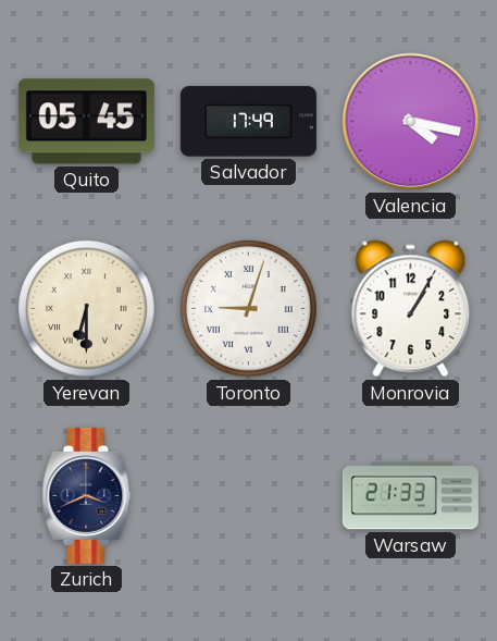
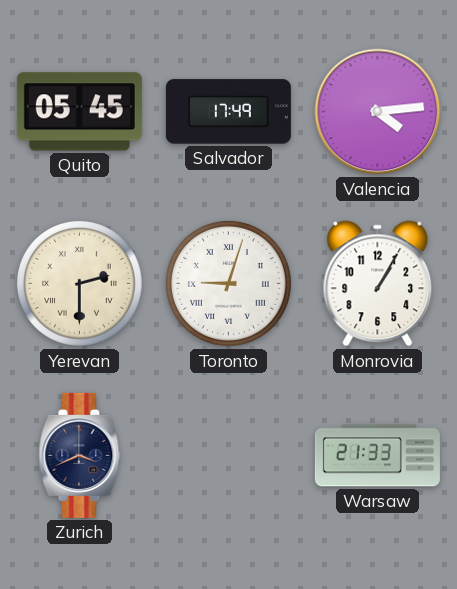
Valencia: 4:17 -> 4:14 (378, 112)
Yerevan: 6:30 -> 2:30 (79, 283)
